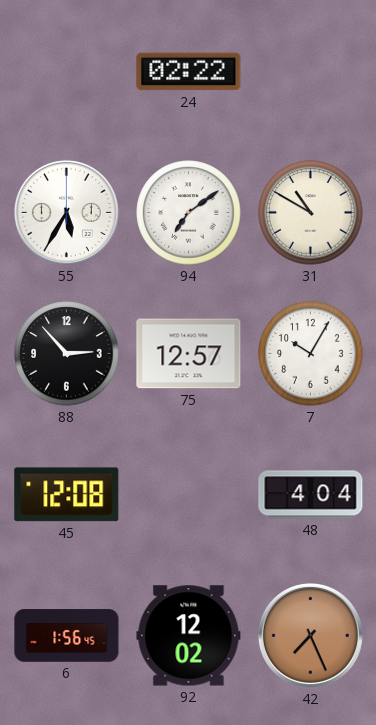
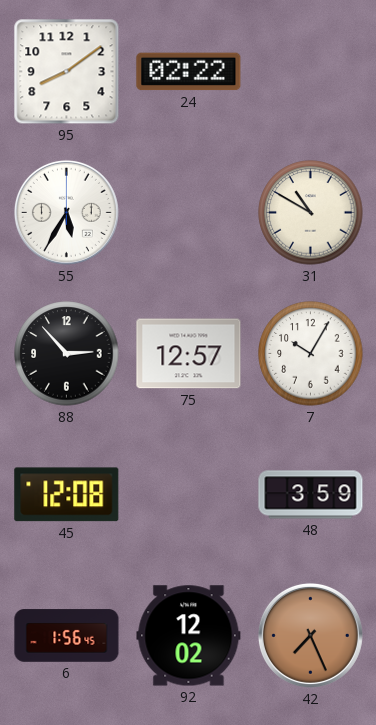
95: none -> 8:09 (67, 72)
94: 7:09 -> none (189, 213)
48: 4:04 -> 3:59 (311, 495)
